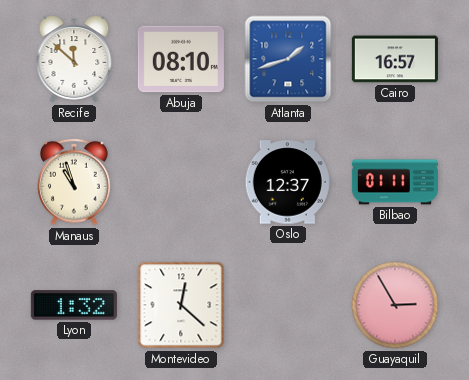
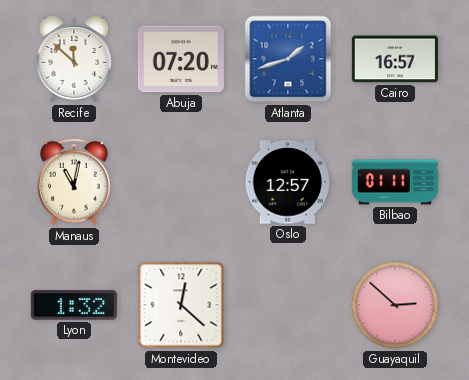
Abuja: 08:10 -> 07:20 (181, 59)
Manaus: 10:57 -> 11:02 (74, 182)
Oslo: 12:37 -> 12:57 (288, 182)
Guayaquil: 2:55 -> 2:52 (395, 305)
